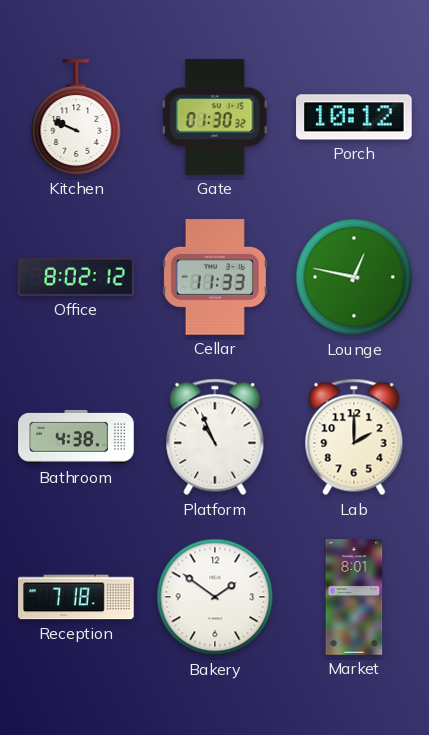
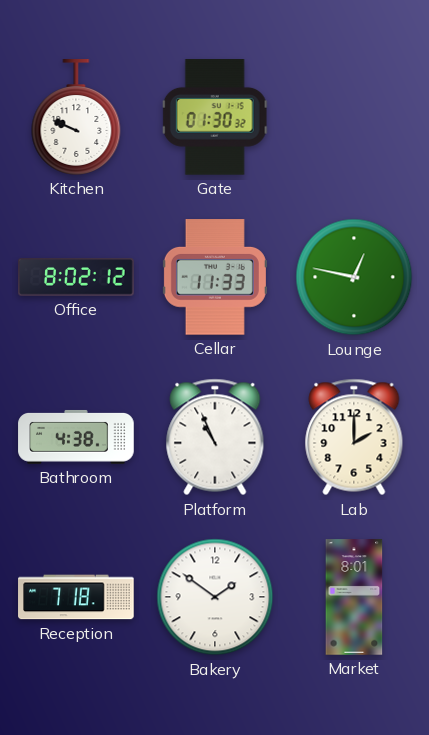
Porch: 10:12 -> none (354, 117)
